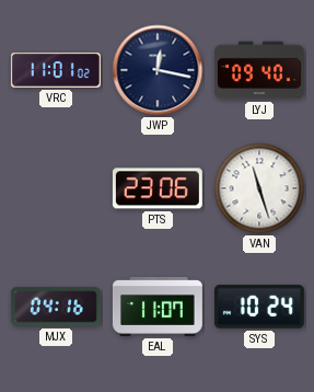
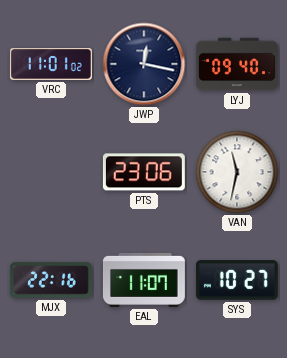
VAN: 11:27 -> 11:32 (237, 172)
MJX: 04:16 -> 22:16 (51, 280)
SYS: 10:24 -> 10:27 (237, 280)
